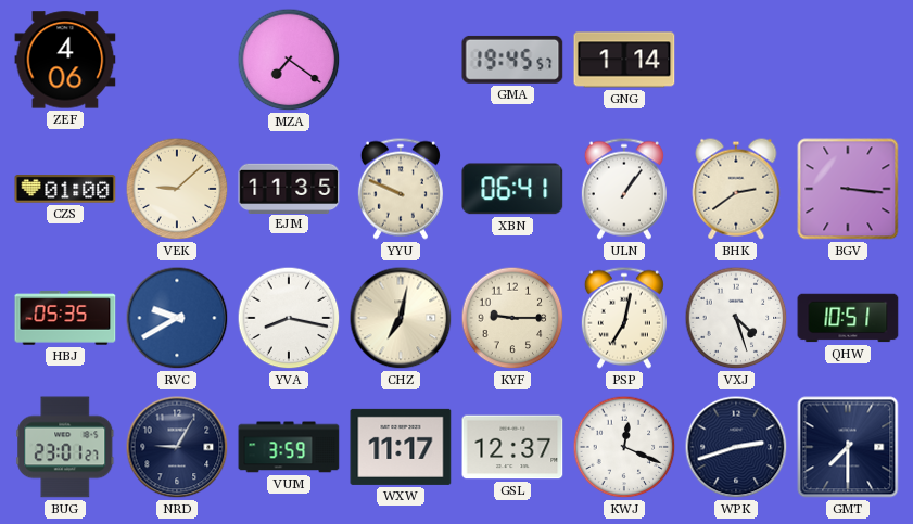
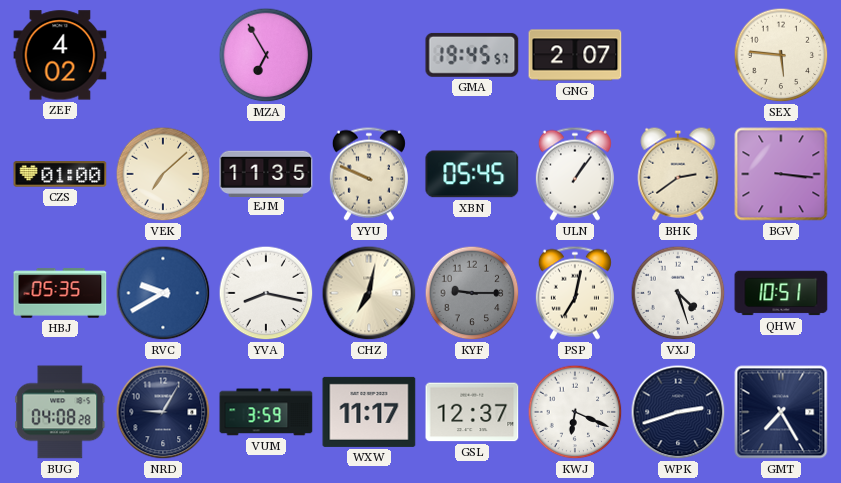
ZEF: 4:06 -> 4:02 (60, 55)
MZA: 7:21 -> 6:55 (266, 55)
GNG: 1:14 -> 2:07 (575, 55)
SEX: none -> 5:46 (781, 55)
VEK: 9:08 -> 7:08 (163, 174)
XBN: 06:41 -> 05:45 (472, 174)
KYF dial: cream -> grey (472, 293)
BUG: 23:01 -> 04:08 (60, 412)
KWJ: 12:19 -> 6:19 (575, 412)
GMT: 7:30 -> 7:25 (781, 412)
